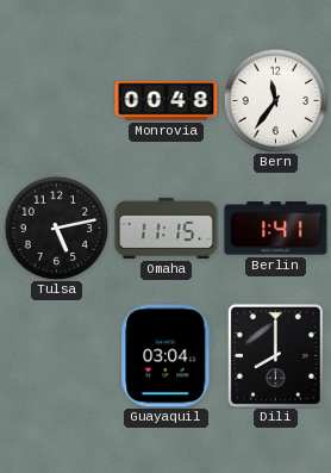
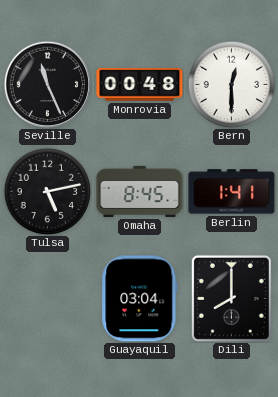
Seville: none -> 11:26 (47, 84)
Bern: 11:36 -> 12:30 (231, 84)
Omaha: 11:15 -> 8:45 (140, 191)
